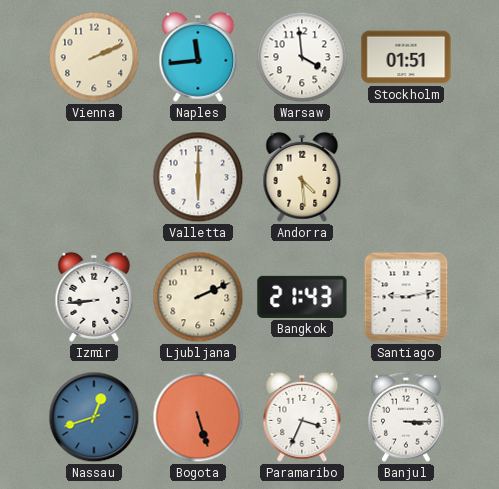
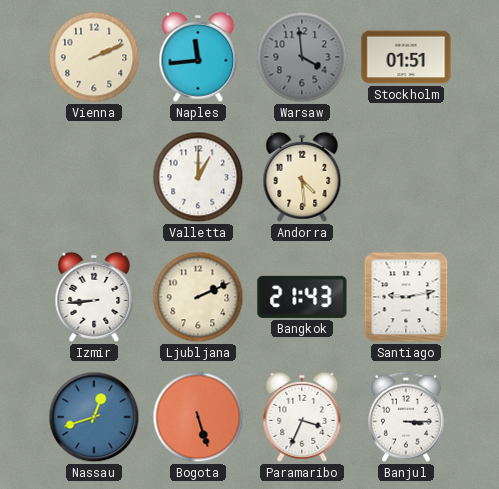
Warsaw dial: white -> grey (302, 57)
Valletta: 6:00 -> 1:00 (198, 177)
